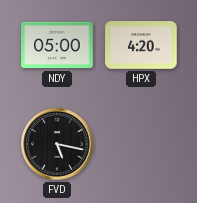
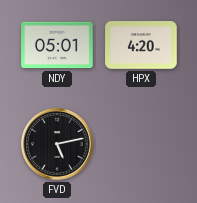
NDY: 05:00 -> 05:01 (57, 45)
FVD: 5:17 -> 5:13 (57, 144)
